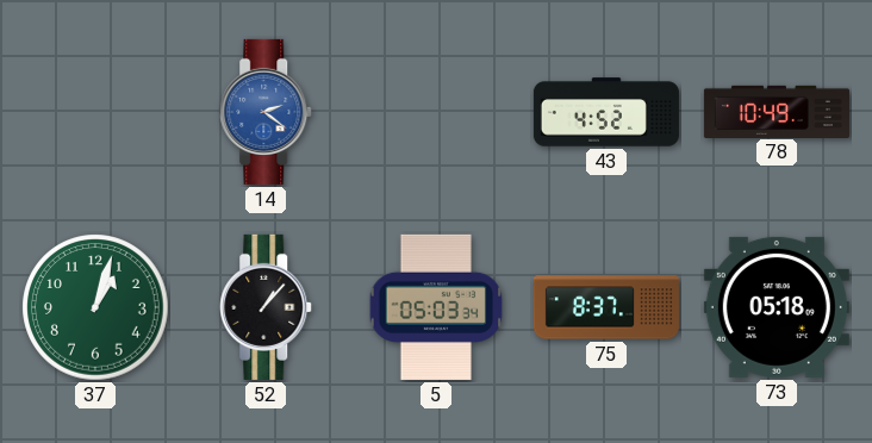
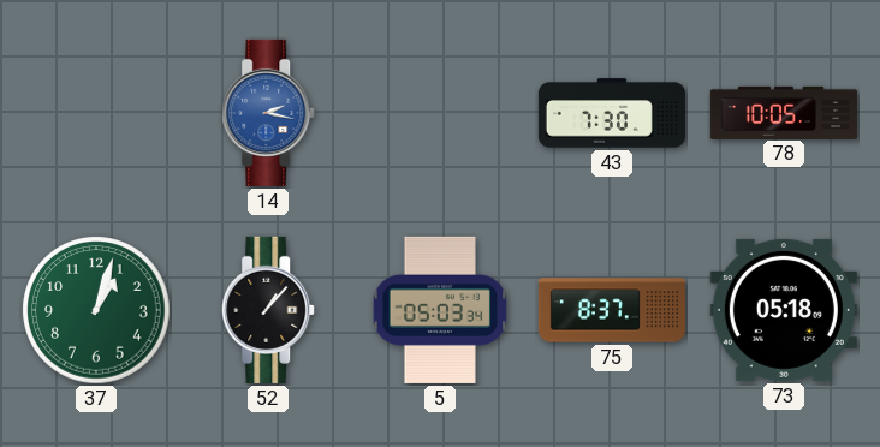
14: 2:21 -> 2:17 (269, 113)
43: 4:52 -> 7:30 (612, 113)
78: 10:49 -> 10:05 (784, 112)
